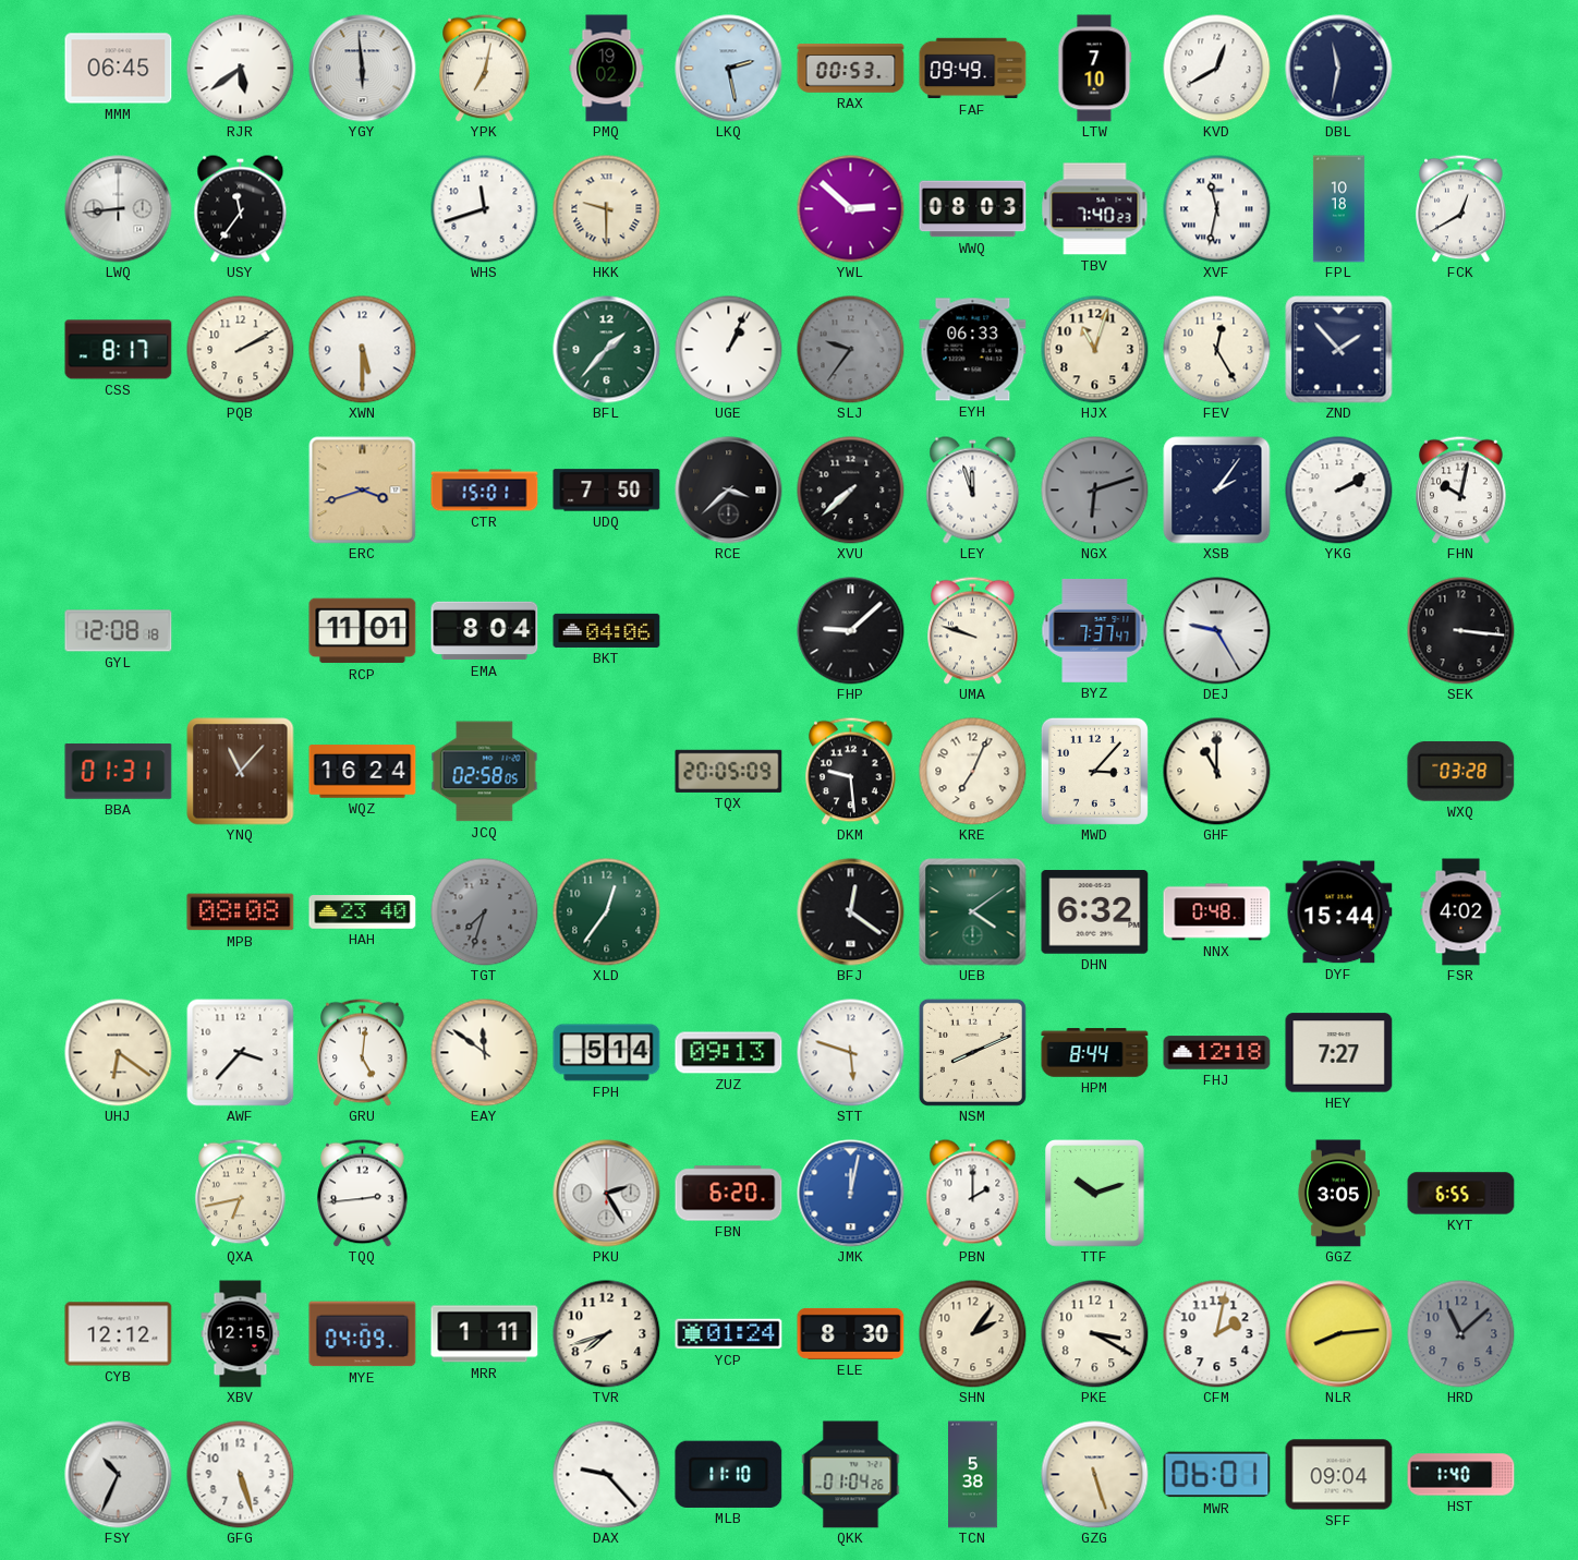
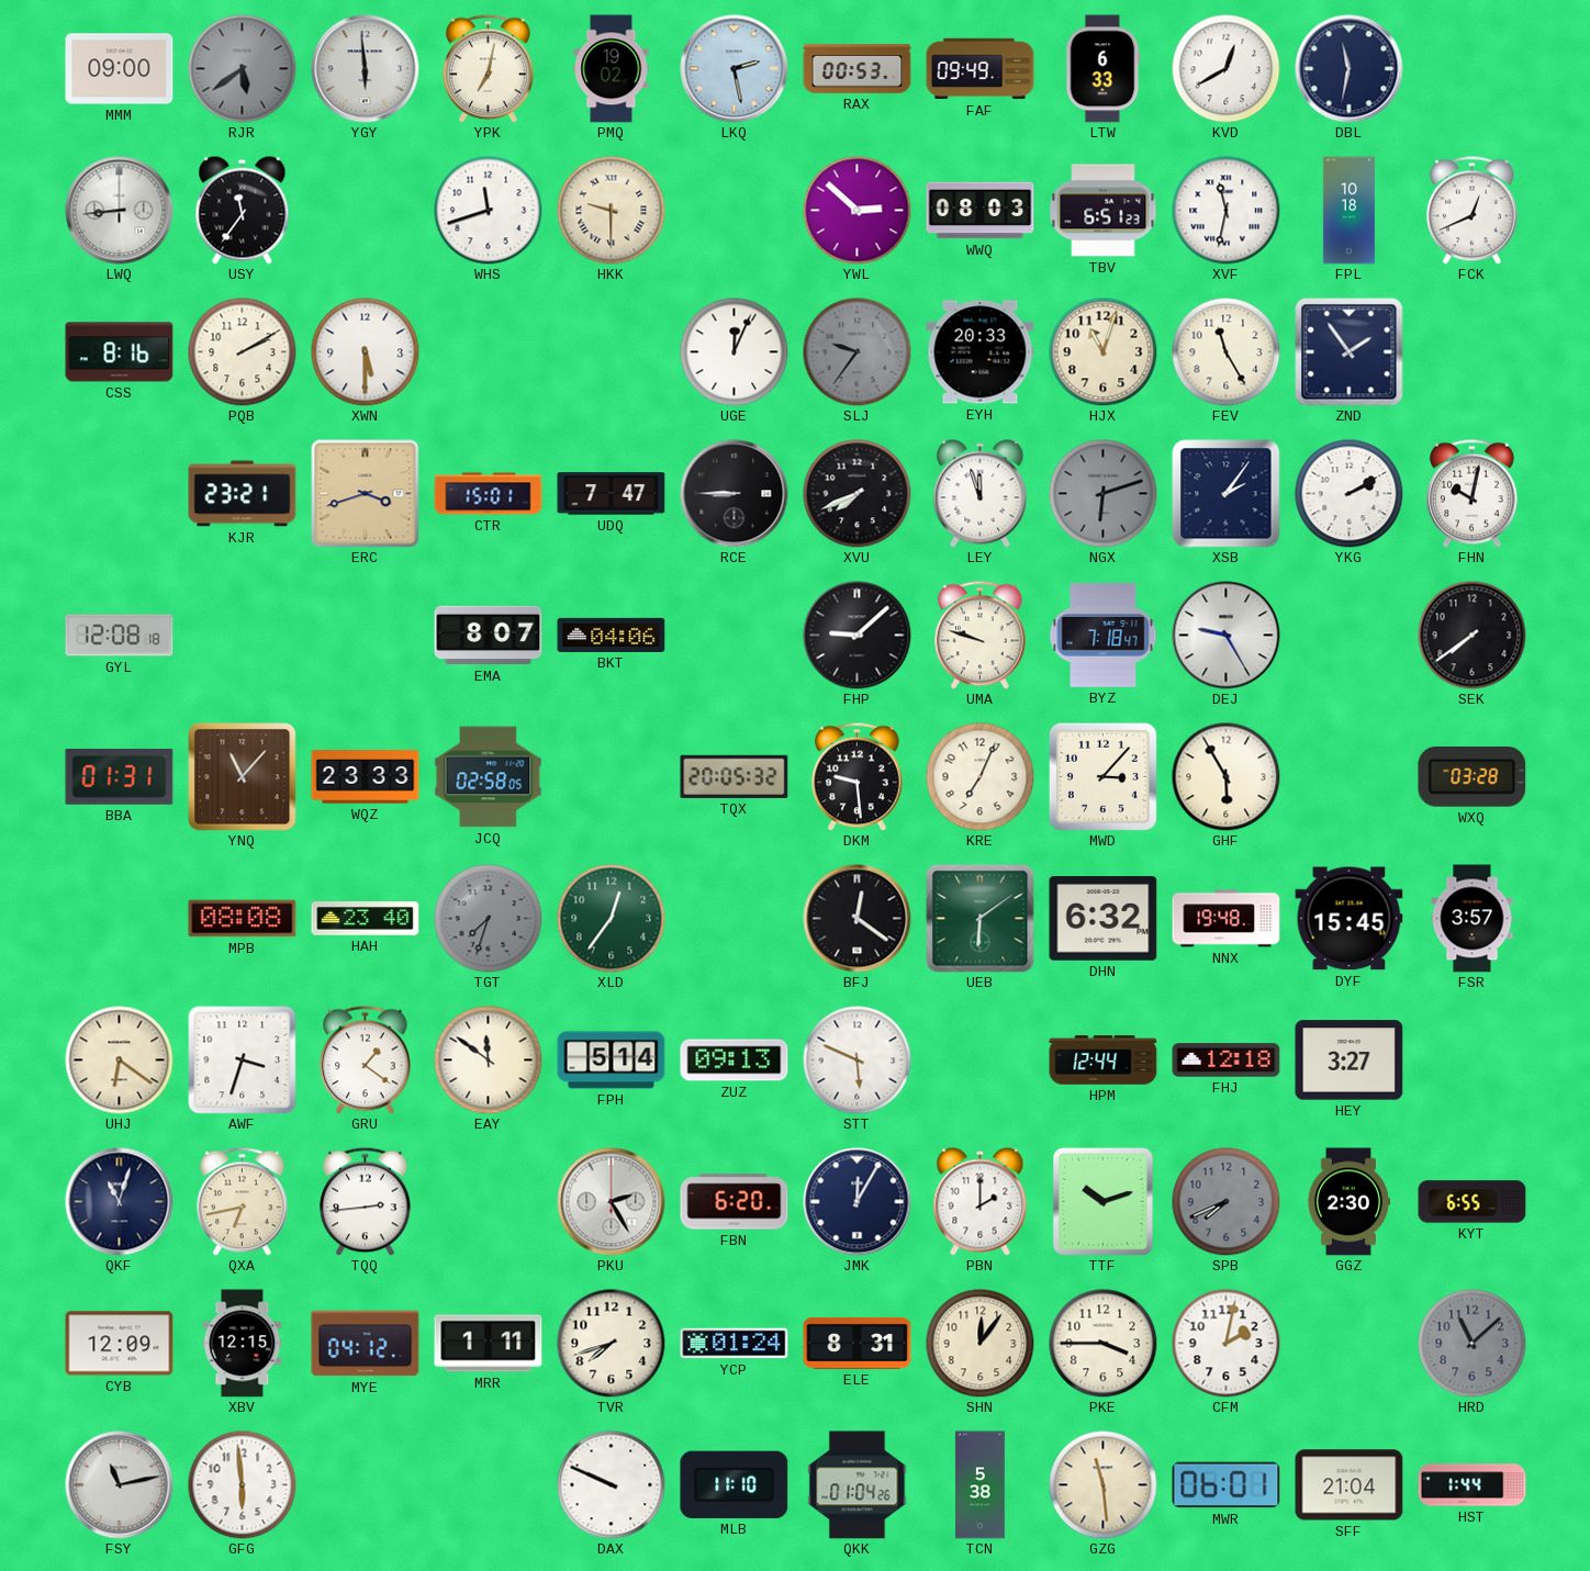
MMM: 06:45 -> 09:00 (120, 69)
RJR dial: white -> grey (243, 69)
LTW: 7:10 -> 6:33 (1104, 69)
TBV: 7:40 -> 6:51 (1104, 211)
FCK: 12:40 -> 12:41 (1473, 210)
CSS: 8:17 -> 8:16 (120, 352)
BFL: 1:37 -> none (607, 350)
UGE: 1:04 -> 12:04 (735, 352)
EYH: 06:33 -> 20:33 (981, 352)
FEV: 12:25 -> 11:25 (1227, 352)
ZND: 1:53 -> 1:54 (1350, 352)
KJR: none -> 23:21 (243, 494)
UDQ: 7:50 -> 7:47 (612, 494)
RCE: 3:38 -> 8:45 (735, 494)
XVU: 7:38 -> 7:41 (858, 494)
RCP: 11:01 -> none (363, 631)
EMA: 8:04 -> 8:07 (489, 636)
BYZ: 7:37 -> 7:18 (1104, 635)
SEK: 3:16 -> 7:39 (1473, 636)
WQZ: 16:24 -> 23:33 (366, 777)
TQX: 20:05:09 -> 20:05:32 (735, 776)
GHF: 11:00 -> 5:55 (1227, 777)
UEB: 4:09 -> 6:09 (981, 919)
NNX: 0:48 -> 19:48 (1227, 919)
DYF: 15:44 -> 15:45 (1350, 919)
FSR: 4:02 -> 3:57 (1473, 919)
AWF: 3:37 -> 3:33 (242, 1059)
GRU: 5:01 -> 1:21 (366, 1059)
STT: 5:48 -> 5:49 (858, 1061)
NSM: 8:11 -> none (972, 1052)
HPM: 8:44 -> 12:44 (1104, 1061)
HEY: 7:27 -> 3:27 (1350, 1061)
QKF: none -> 11:03 (120, 1202)
JMK: 12:02 -> 12:05 (858, 1202)
JMK dial: blue -> navy (858, 1202)
SPB: none -> 7:41 (1227, 1202)
GGZ: 3:05 -> 2:30 (1347, 1202)
CYB: 12:12 -> 12:09 (120, 1344)
MYE: 04:09 -> 04:12 (366, 1344)
ELE: 8:30 -> 8:31 (858, 1343)
SHN: 2:06 -> 12:06 (981, 1344)
PKE: 3:20 -> 3:45 (1104, 1344)
NLR: 8:14 -> none (1339, 1334)
FSY: 10:34 -> 11:13 (120, 1485)
GFG: 5:27 -> 5:59 (243, 1485)
DAX: 9:23 -> 9:49 (612, 1485)
GZG: 5:27 -> 11:29 (1104, 1485)
SFF: 09:04 -> 21:04 (1350, 1485)
HST: 1:40 -> 1:44 (1473, 1485)
